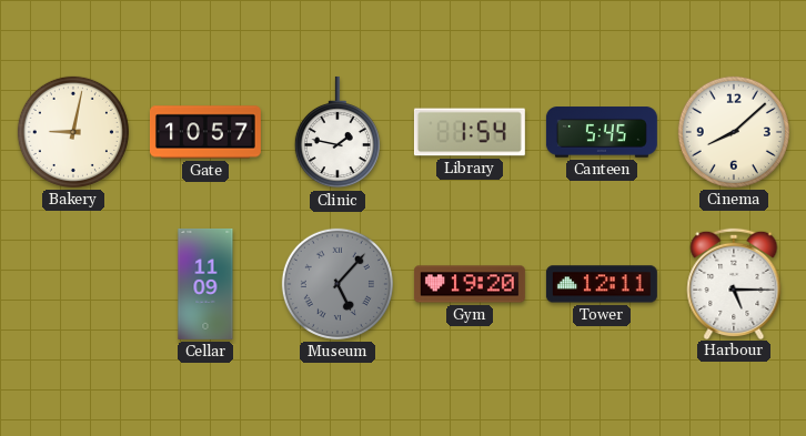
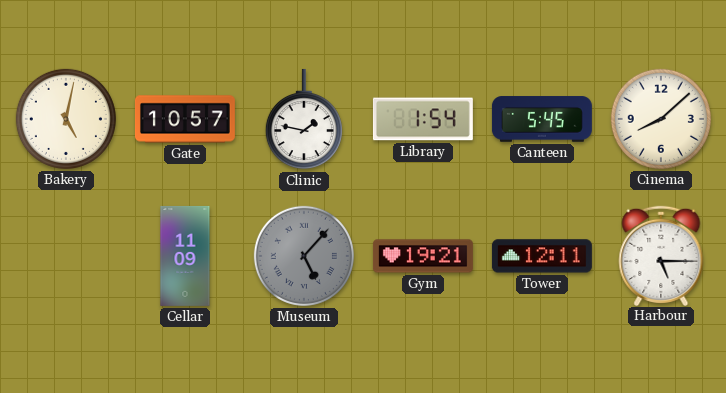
Bakery: 9:02 -> 5:02 (66, 119)
Gym: 19:20 -> 19:21 (423, 256)
